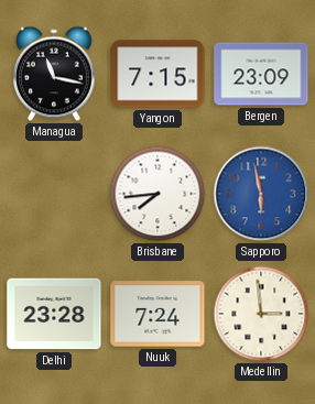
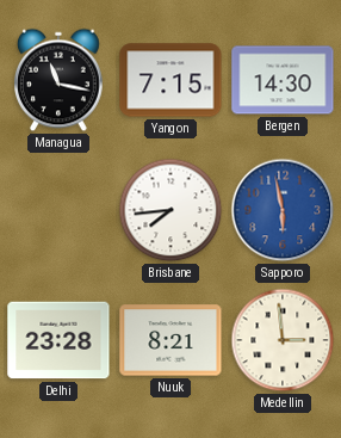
Bergen: 23:09 -> 14:30 (283, 80)
Nuuk: 7:24 -> 8:21 (170, 340)
